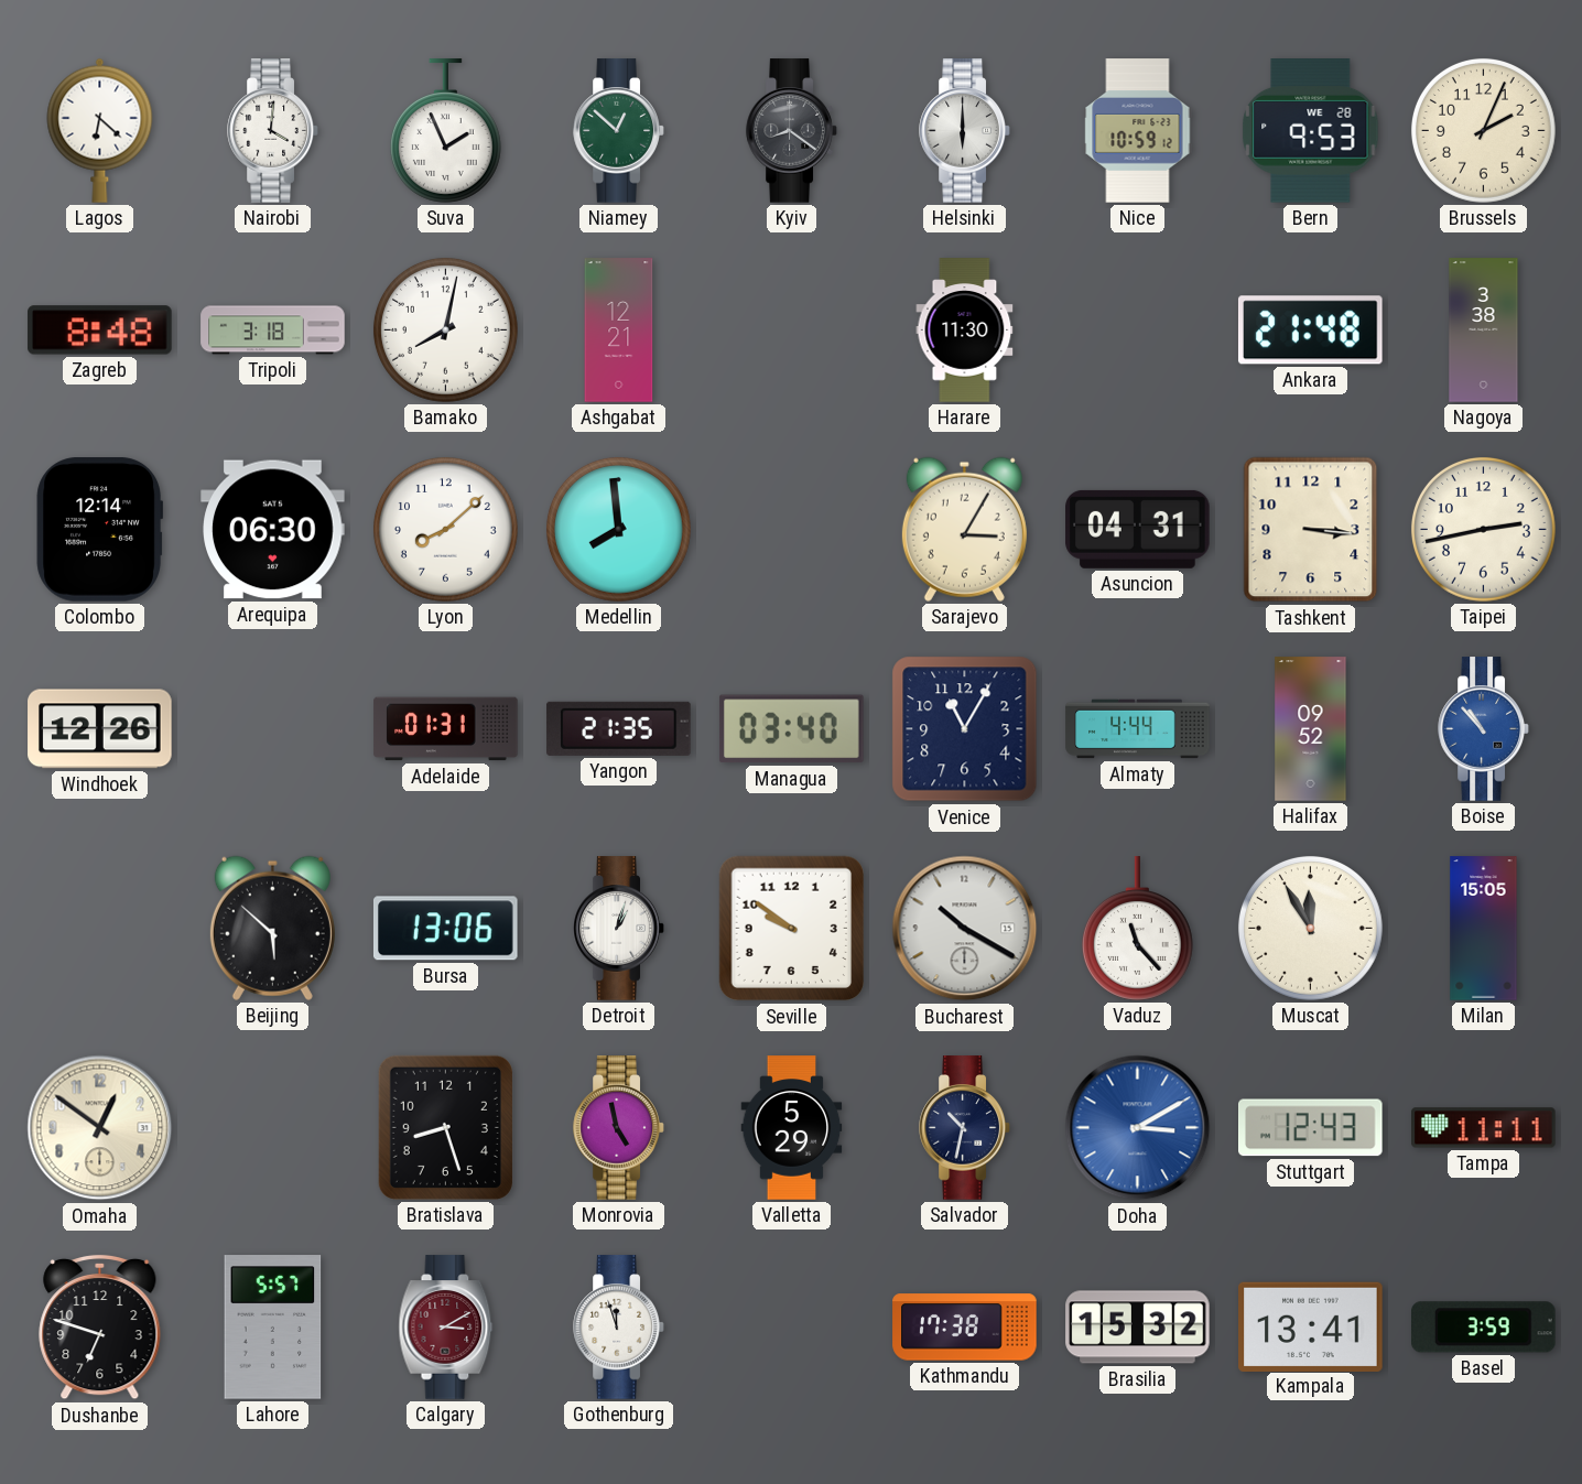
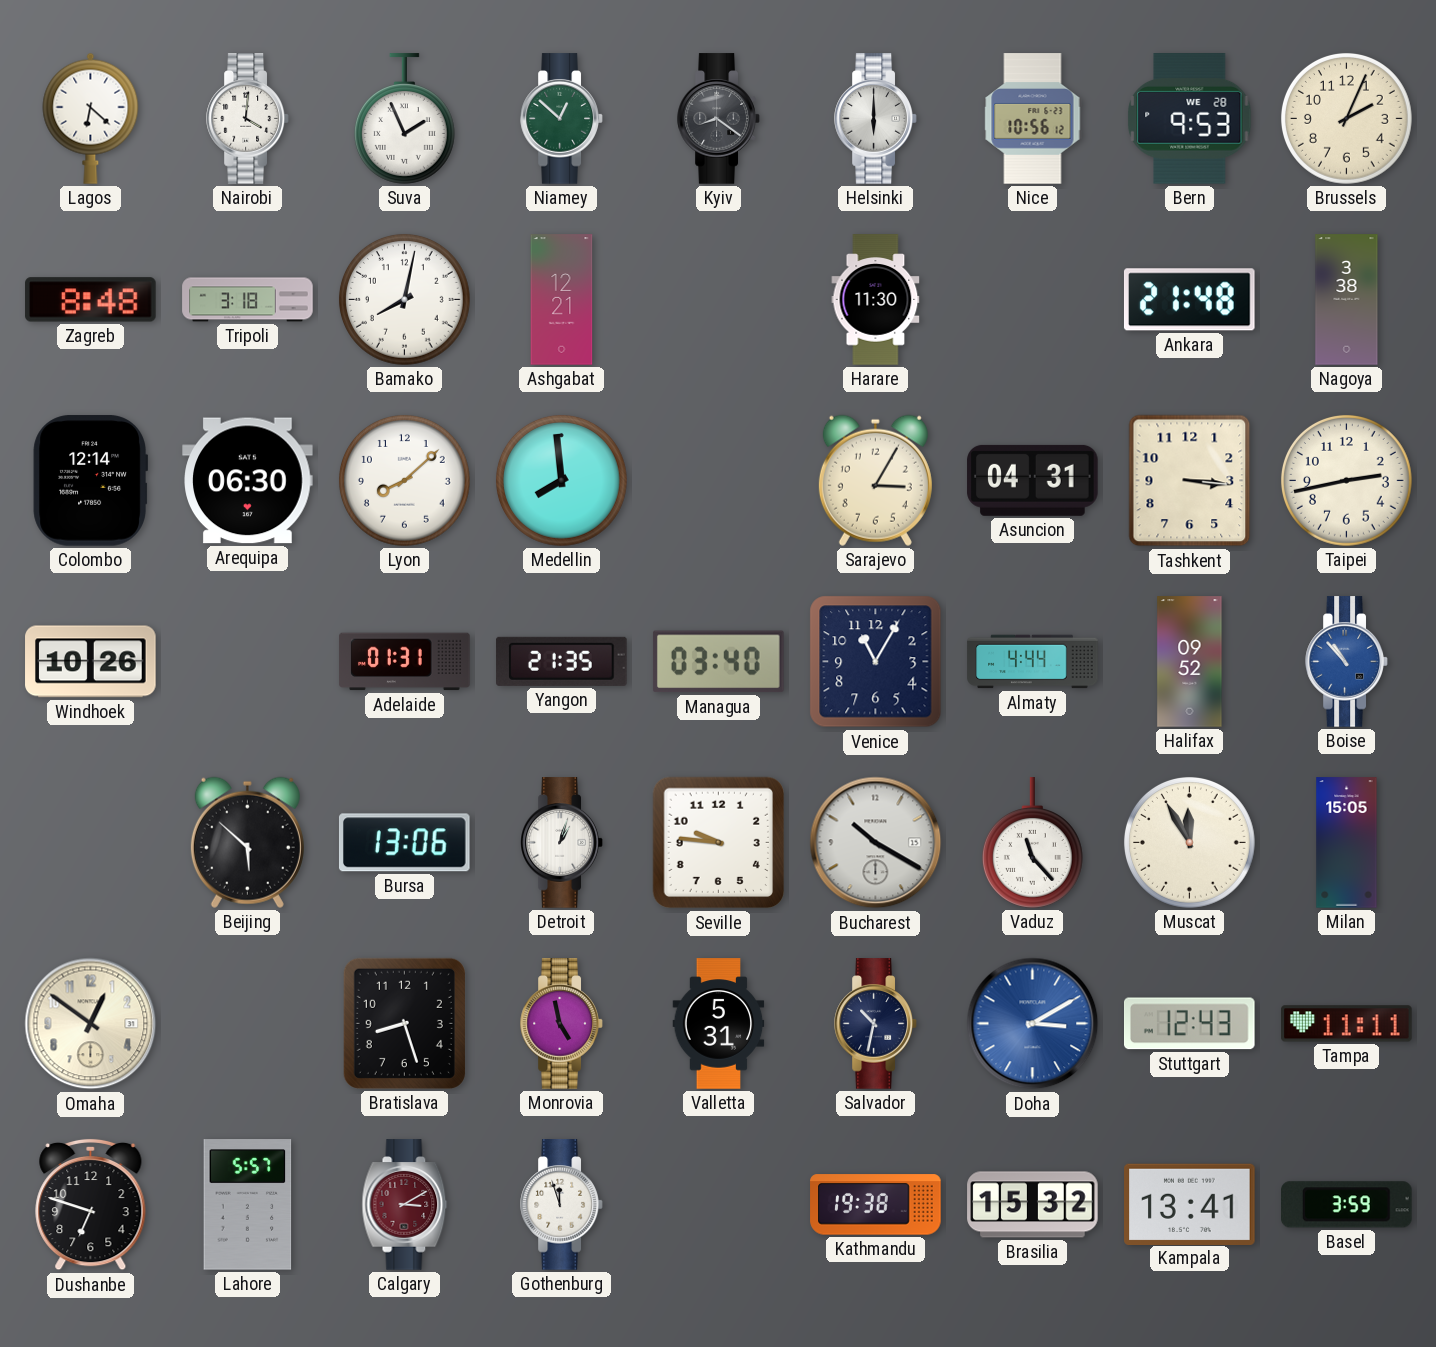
Nice: 10:59 -> 10:56 (1033, 119)
Windhoek: 12:26 -> 10:26 (91, 662)
Seville: 9:51 -> 9:46 (719, 843)
Valletta: 5:29 -> 5:31 (719, 1024)
Kathmandu: 17:38 -> 19:38 (876, 1205)
